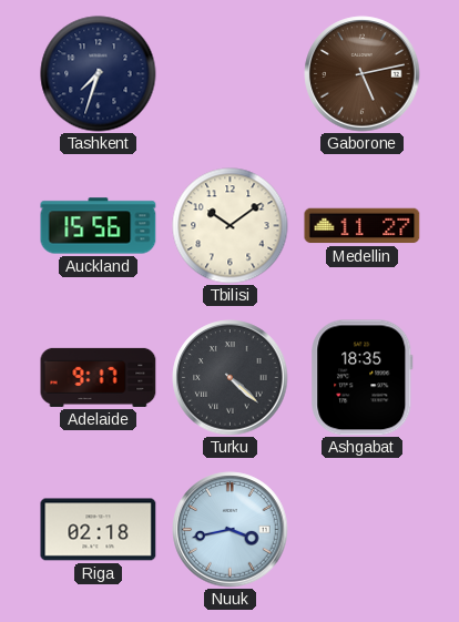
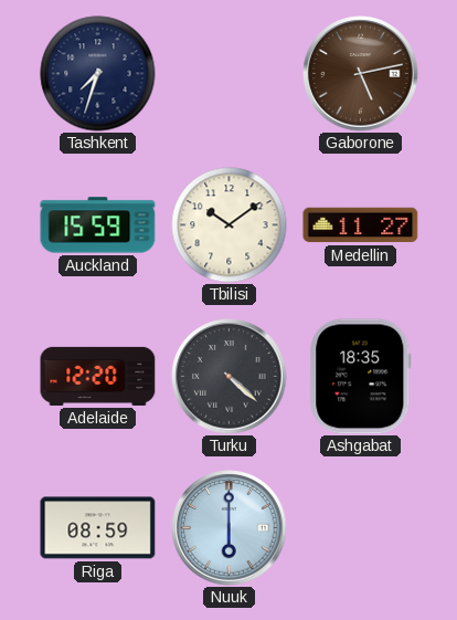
Auckland: 15:56 -> 15:59 (98, 225)
Adelaide: 9:17 -> 12:20 (98, 376)
Riga: 02:18 -> 08:59 (98, 528)
Nuuk: 3:43 -> 6:00 (230, 528)
